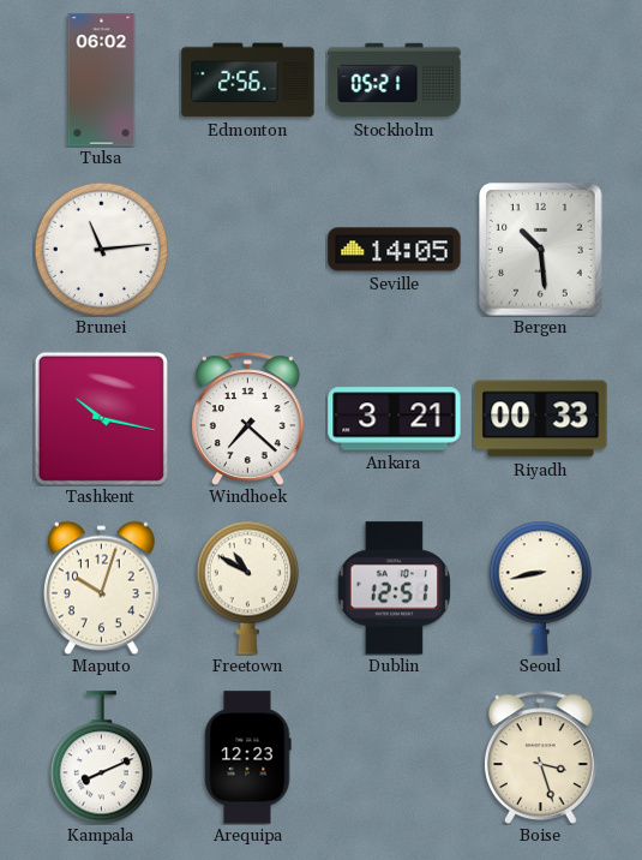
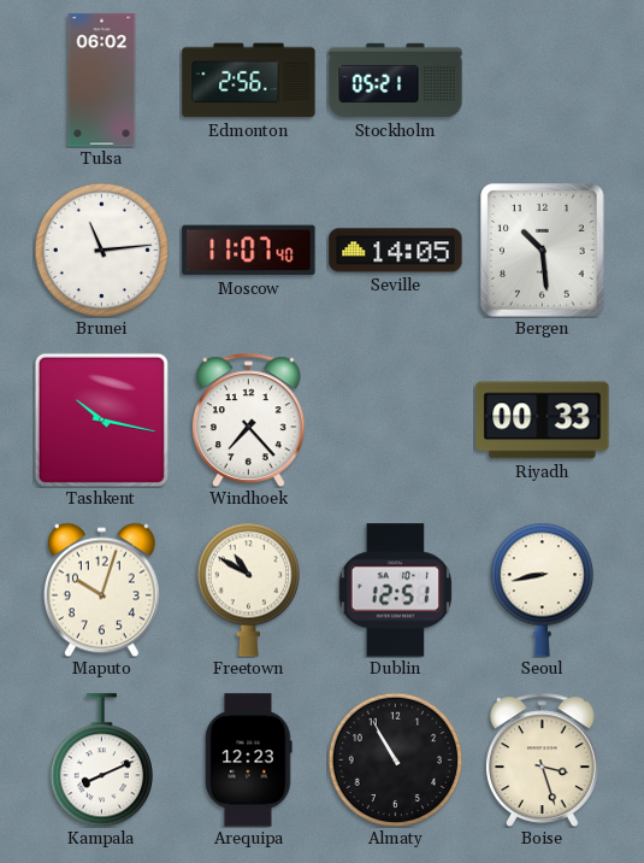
Moscow: none -> 11:07 (249, 251)
Windhoek: 7:22 -> 7:23 (248, 419)
Ankara: 3:21 -> none (395, 419)
Almaty: none -> 10:55 (395, 759)
